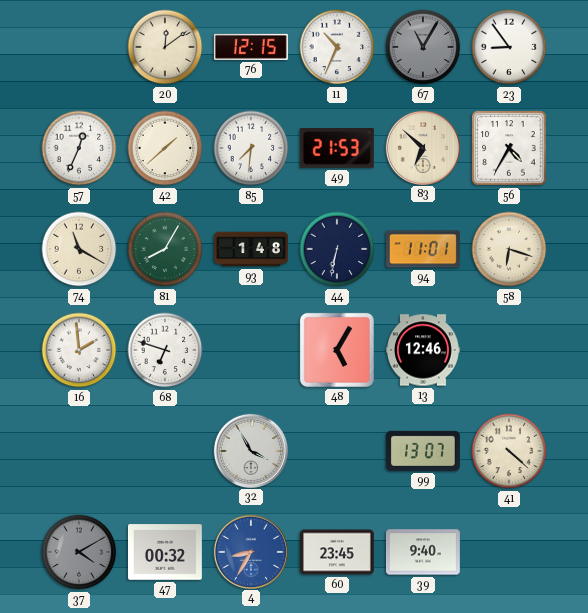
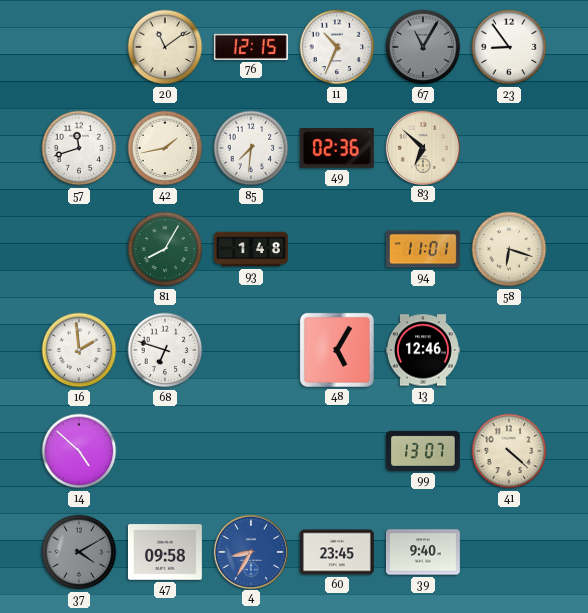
20: 12:09 -> 11:09 (165, 47)
57: 12:34 -> 11:42 (79, 148)
42: 1:38 -> 1:43 (165, 148)
49: 21:53 -> 02:36 (337, 148)
56: 4:35 -> none (509, 148)
74: 11:20 -> none (79, 249)
44: 6:32 -> none (337, 249)
14: none -> 4:52 (79, 451)
32: 3:55 -> none (250, 450)
47: 00:32 -> 09:58 (165, 552)
